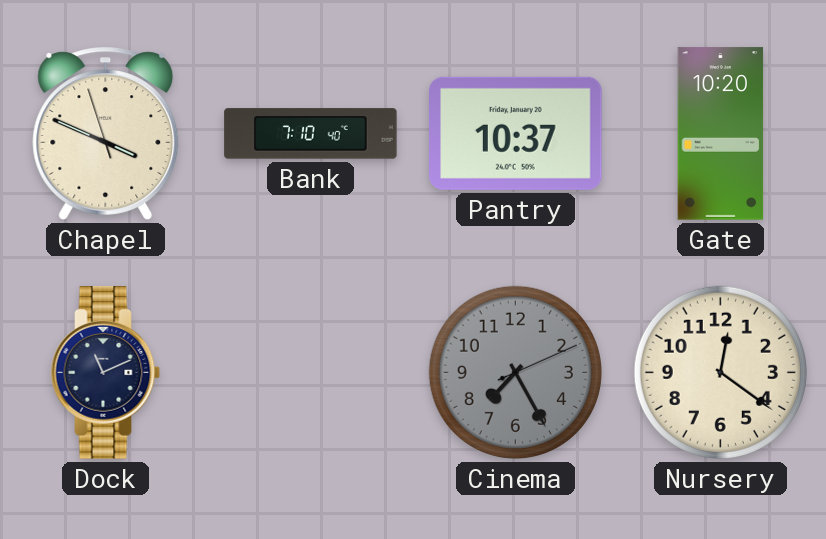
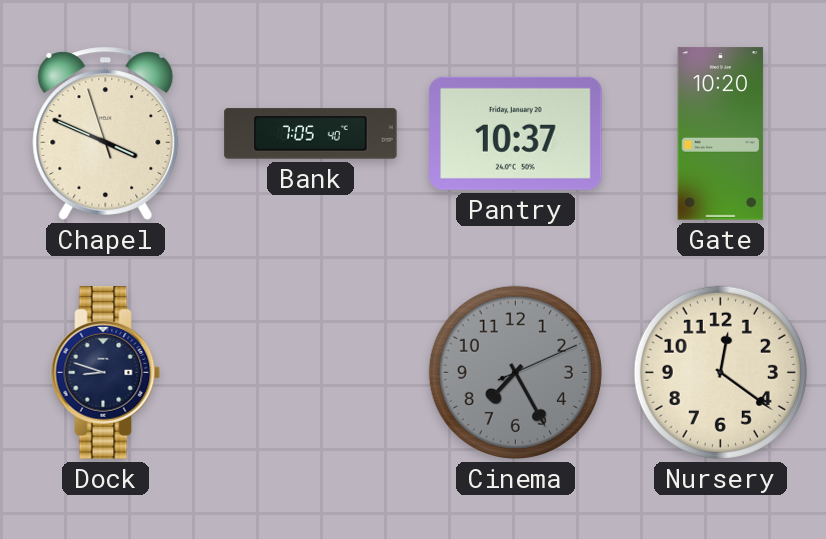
Bank: 7:10 -> 7:05 (311, 134)
Dock: 11:11 -> 8:48 (106, 373)
